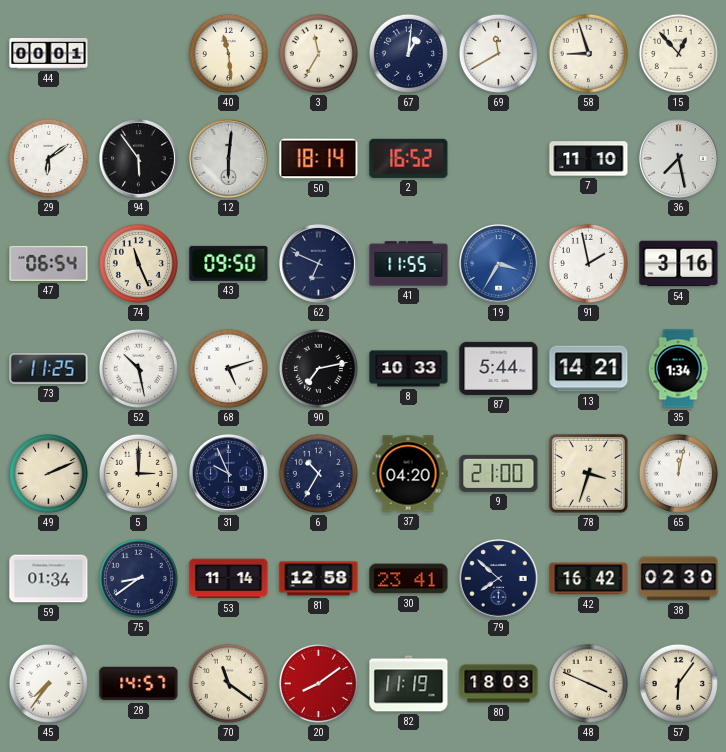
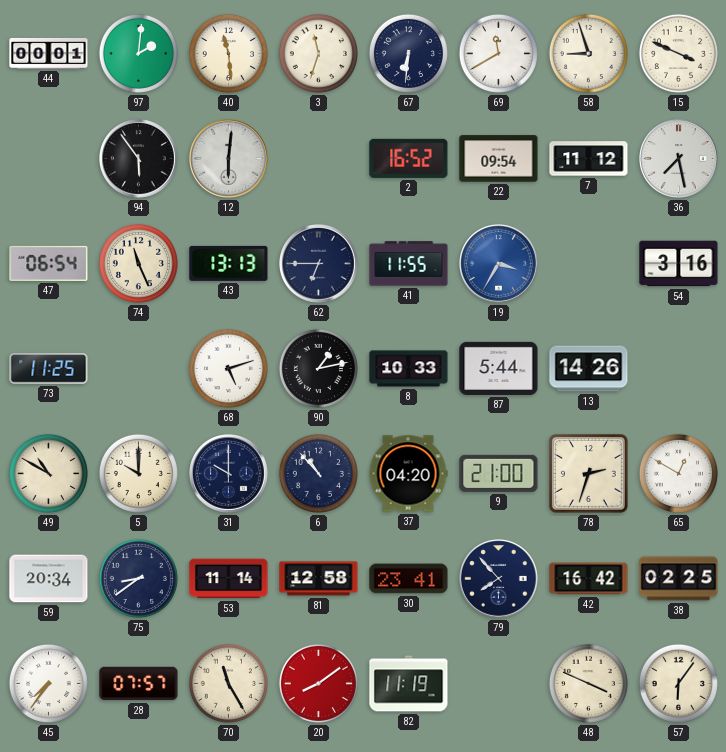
97: none -> 2:01 (138, 53)
3: 11:35 -> 11:33 (318, 53)
67: 1:01 -> 6:31 (408, 53)
15: 12:53 -> 3:49 (678, 53)
29: 6:09 -> none (48, 158)
50: 18:14 -> none (319, 159)
22: none -> 09:54 (499, 159)
7: 11:10 -> 11:12 (589, 159)
43: 09:50 -> 13:13 (229, 263)
62: 6:49 -> 6:45 (319, 264)
91: 1:58 -> none (588, 263)
52: 10:28 -> none (138, 368)
90: 7:13 -> 1:13 (318, 368)
13: 14:21 -> 14:26 (589, 369)
35: 1:34 -> none (678, 369)
49: 2:11 -> 10:50 (48, 473)
5: 3:00 -> 10:00 (138, 473)
31: 9:56 -> 10:00 (229, 474)
6: 10:35 -> 10:53 (318, 473)
78: 3:33 -> 2:33 (588, 473)
65: 12:02 -> 12:50 (678, 473)
59: 01:34 -> 20:34 (49, 579)
79: 7:52 -> 7:53 (499, 579)
38: 02:30 -> 02:25 (679, 579)
28: 14:57 -> 07:57 (139, 684)
70: 11:21 -> 11:25 (228, 683)
80: 18:03 -> none (499, 684)
